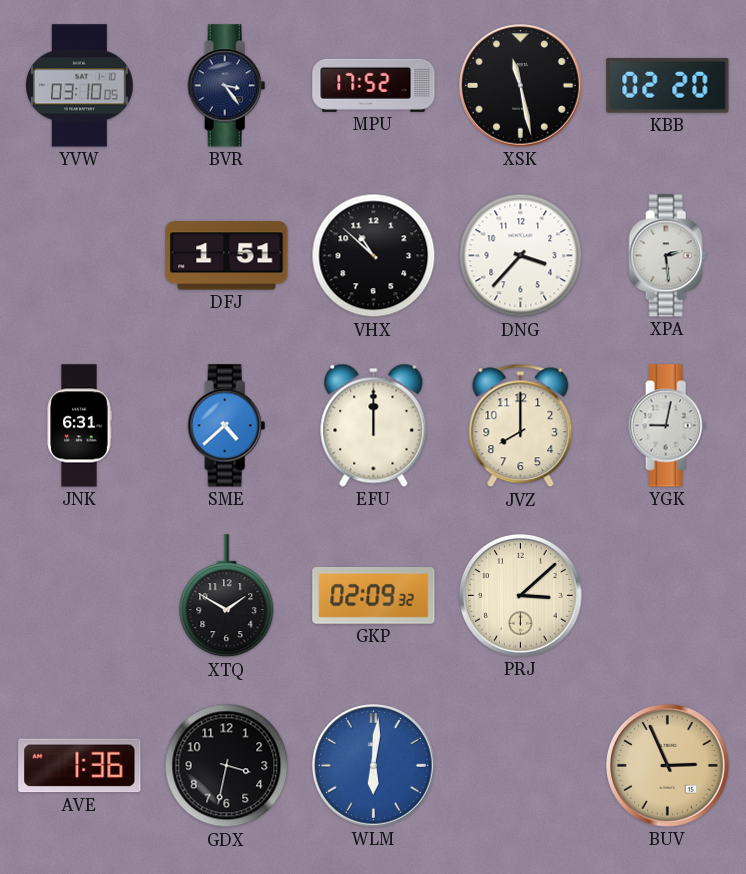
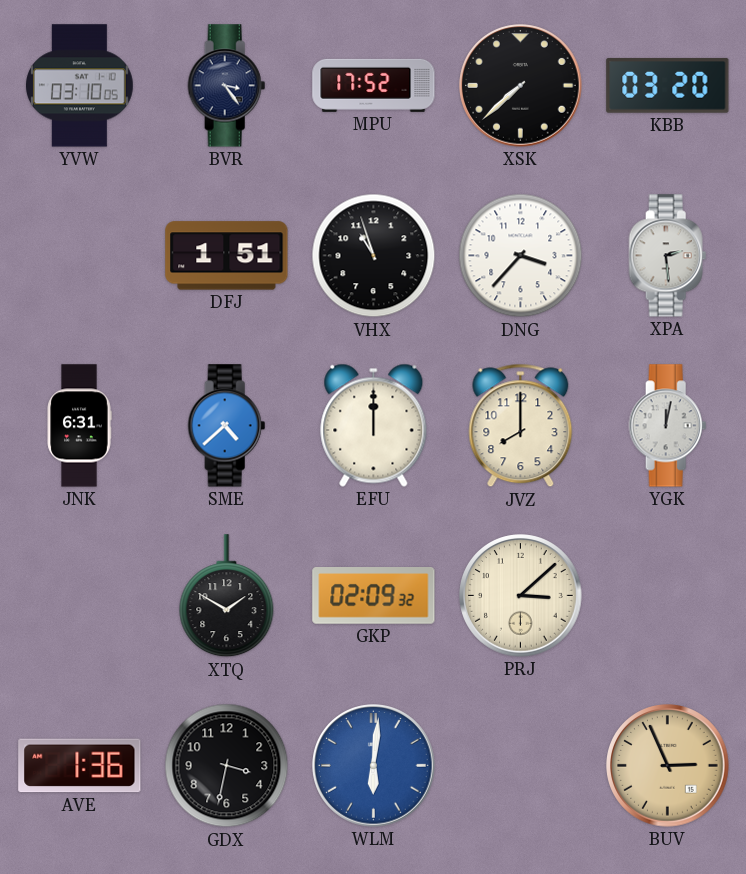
XSK: 11:28 -> 7:38 (521, 86)
KBB: 02:20 -> 03:20 (668, 86)
VHX: 10:52 -> 10:57 (374, 256)
YGK: 9:02 -> 12:02 (668, 426)
